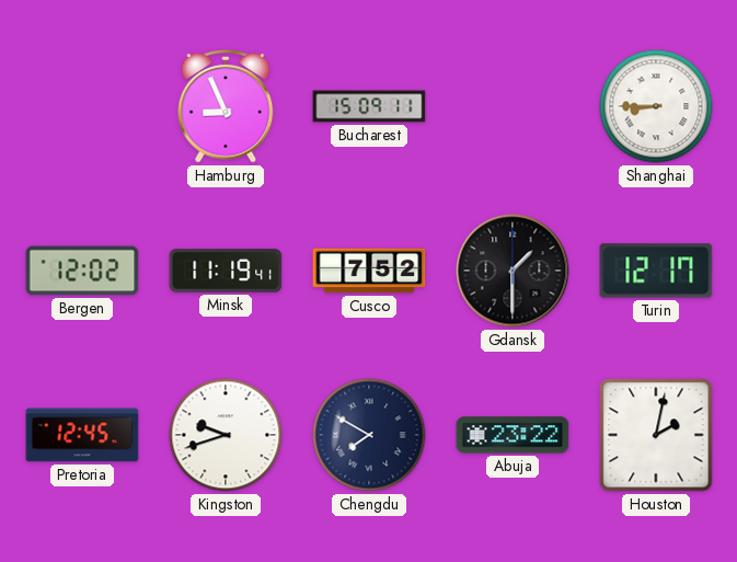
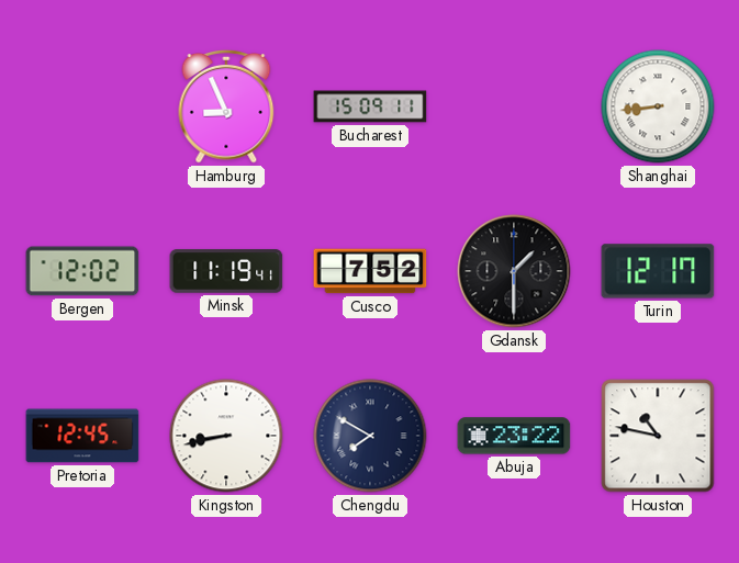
Shanghai: 8:45 -> 8:44 (658, 106)
Kingston: 9:42 -> 8:43 (226, 436)
Houston: 2:02 -> 10:47 (658, 436)
